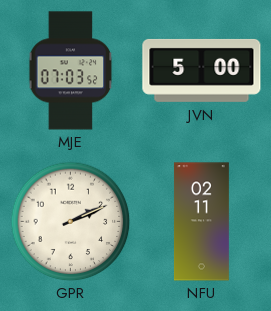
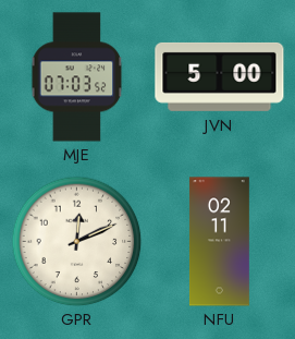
GPR: 2:11 -> 12:11 (76, 241)
